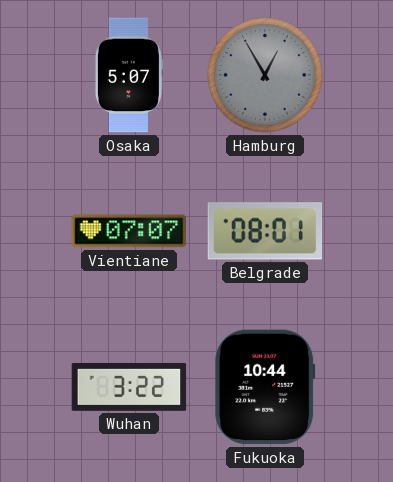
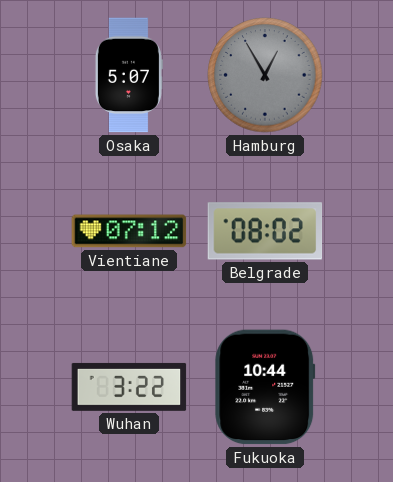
Vientiane: 07:07 -> 07:12 (129, 231)
Belgrade: 08:01 -> 08:02 (265, 231)
